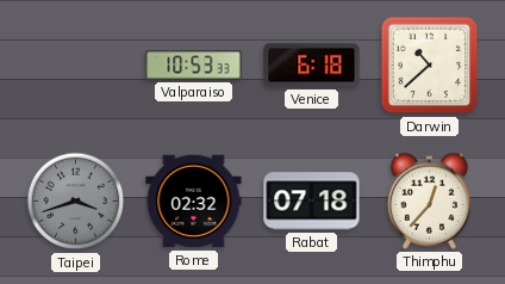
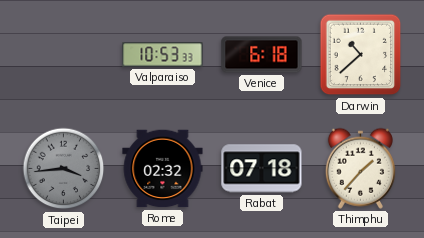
Taipei: 3:42 -> 3:44 (64, 169)
Thimphu: 12:37 -> 1:37 (360, 168)
